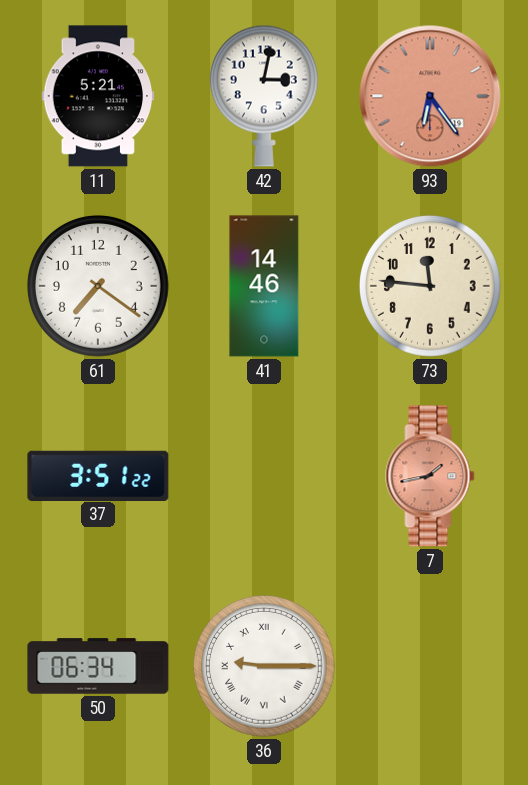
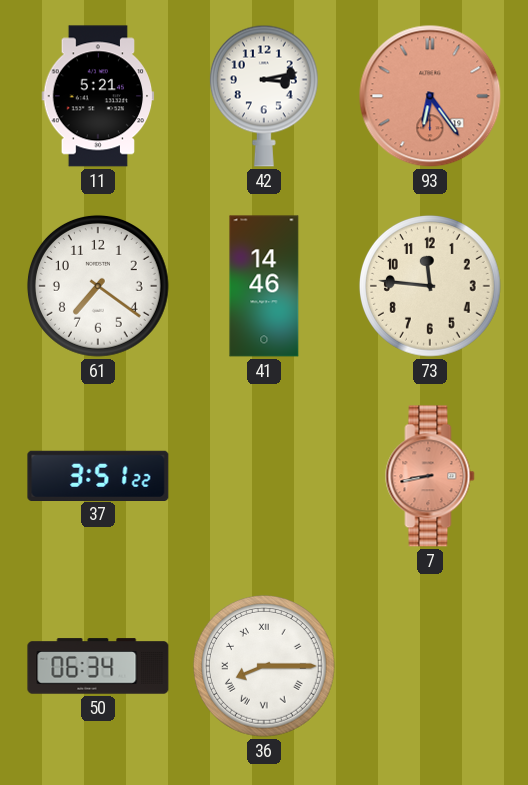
42: 3:02 -> 3:13 (264, 96)
7: 1:43 -> 8:43 (430, 476)
36: 9:15 -> 8:15 (264, 666)
